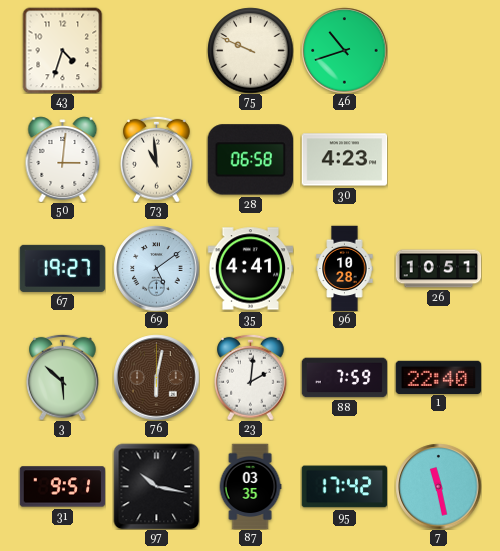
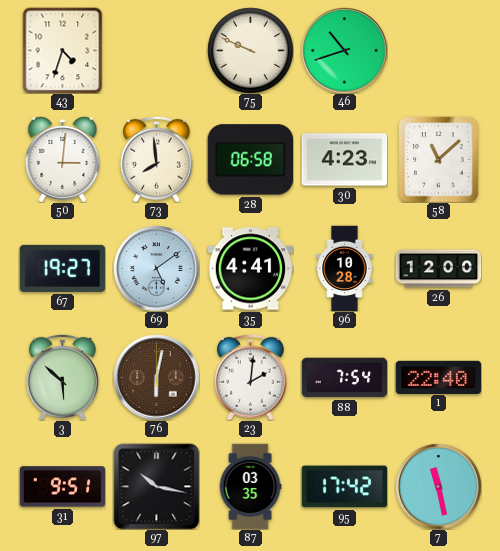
73: 10:59 -> 7:59 (157, 159)
58: none -> 11:08 (439, 159)
26: 10:51 -> 12:00 (438, 269)
88: 7:59 -> 7:54 (344, 378)
